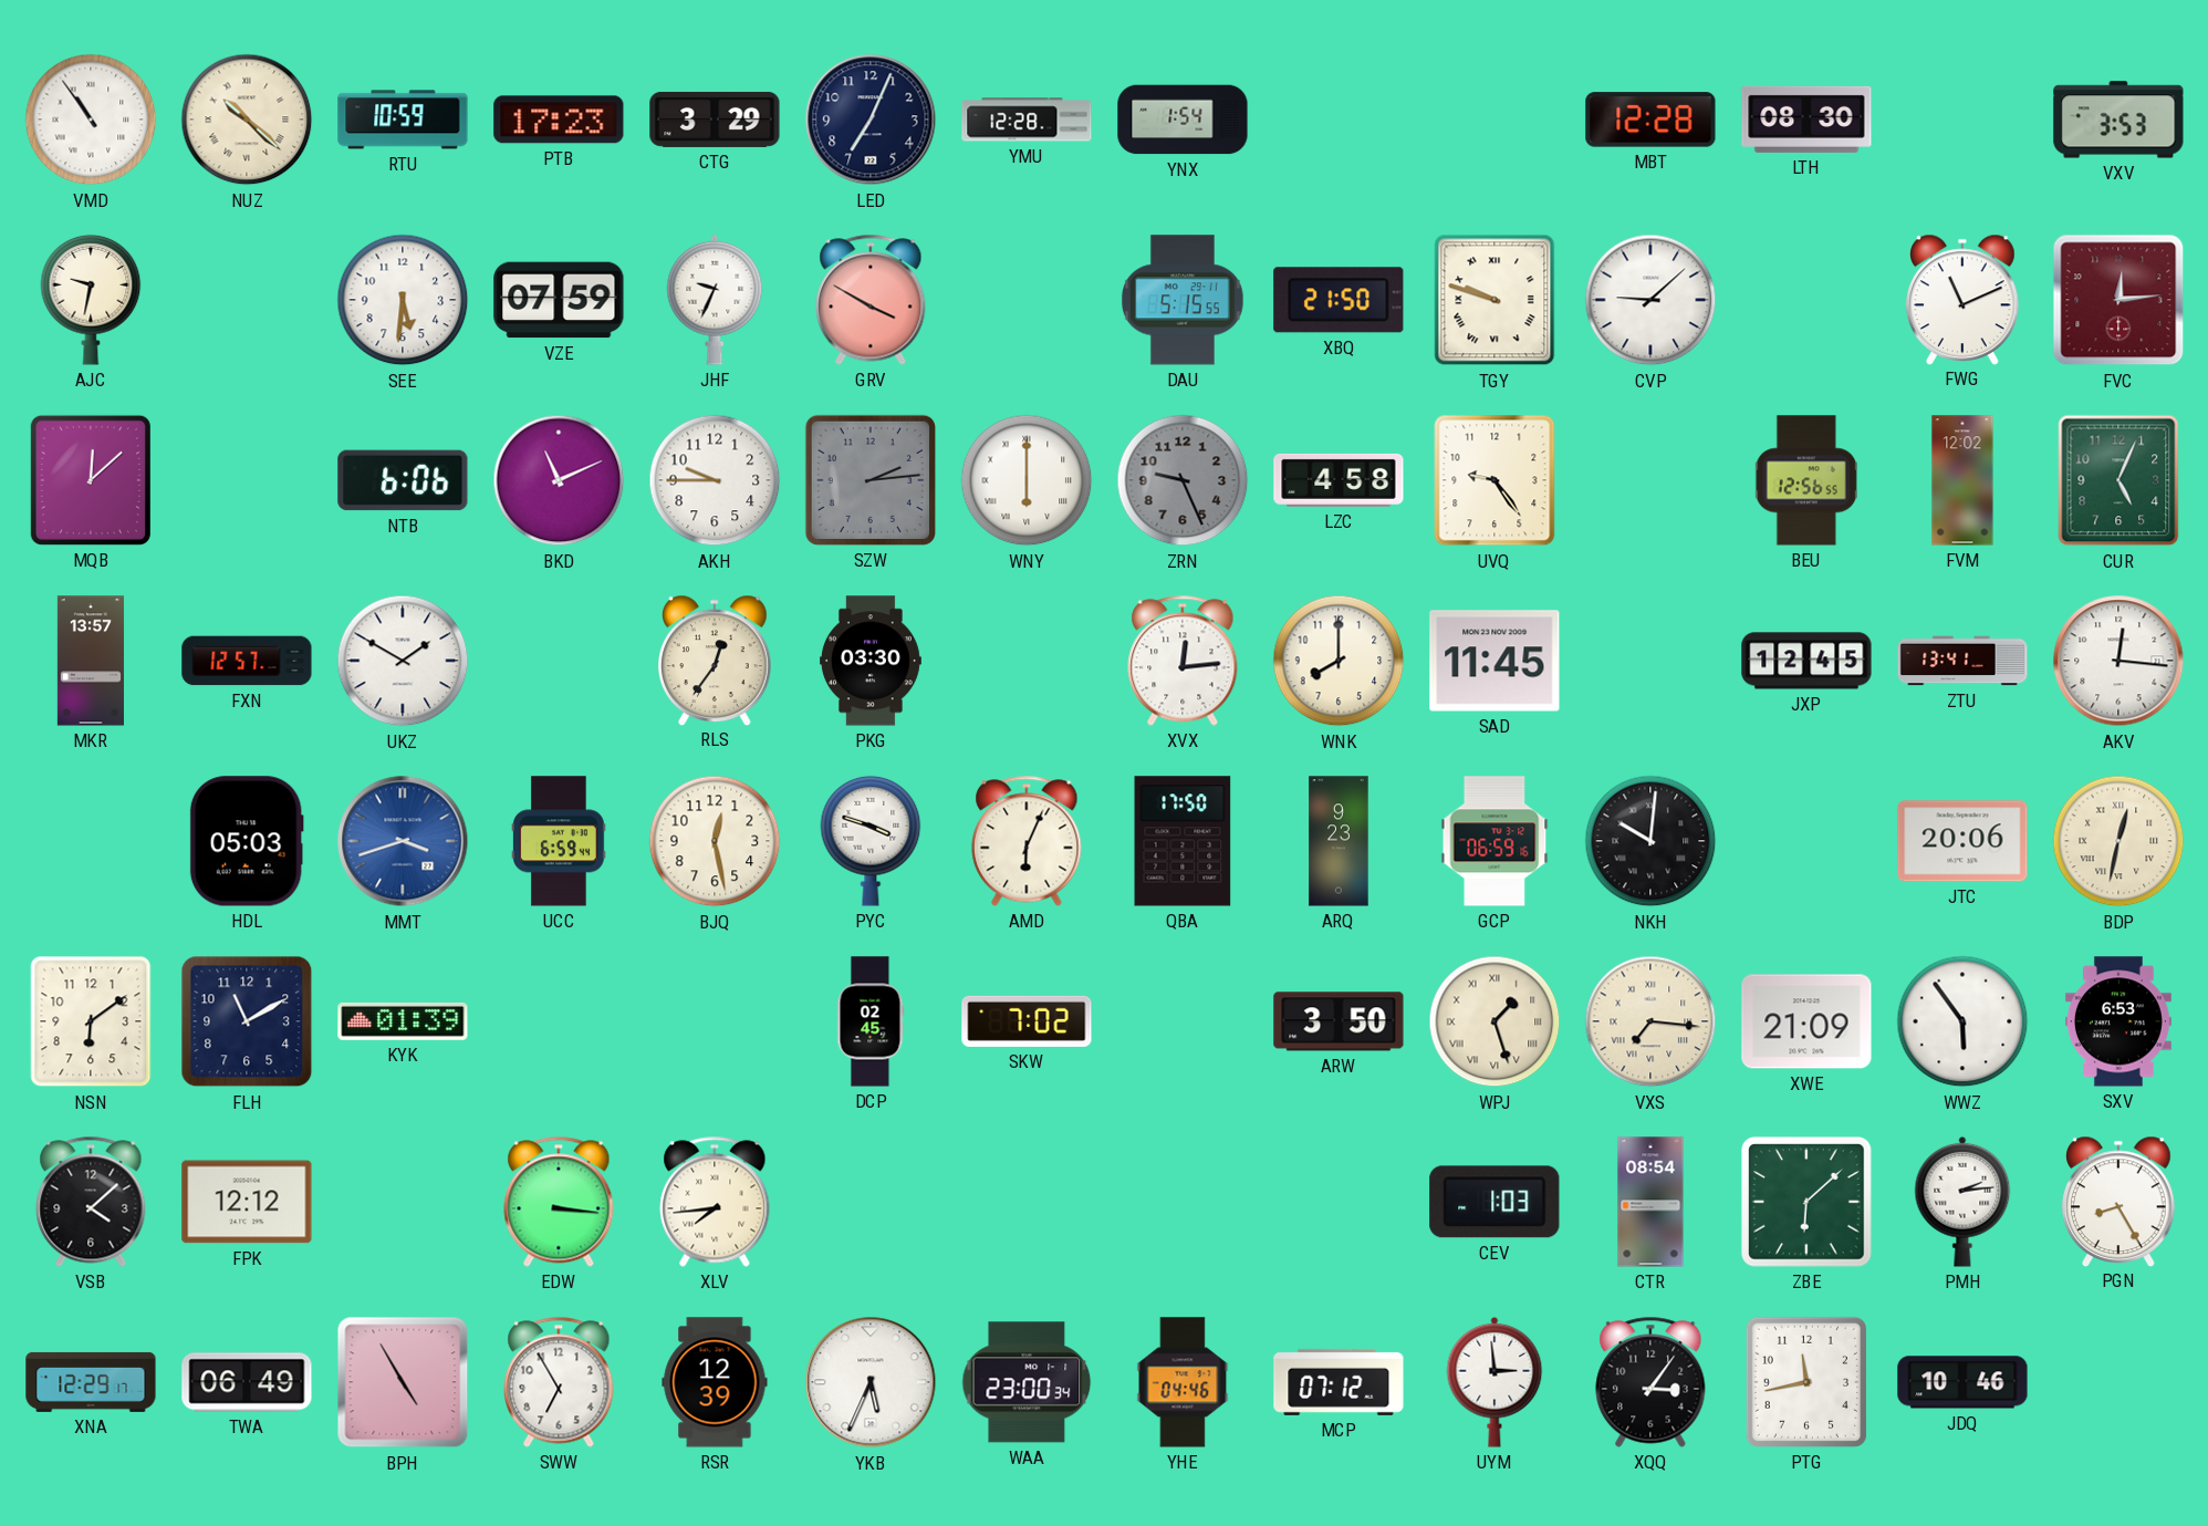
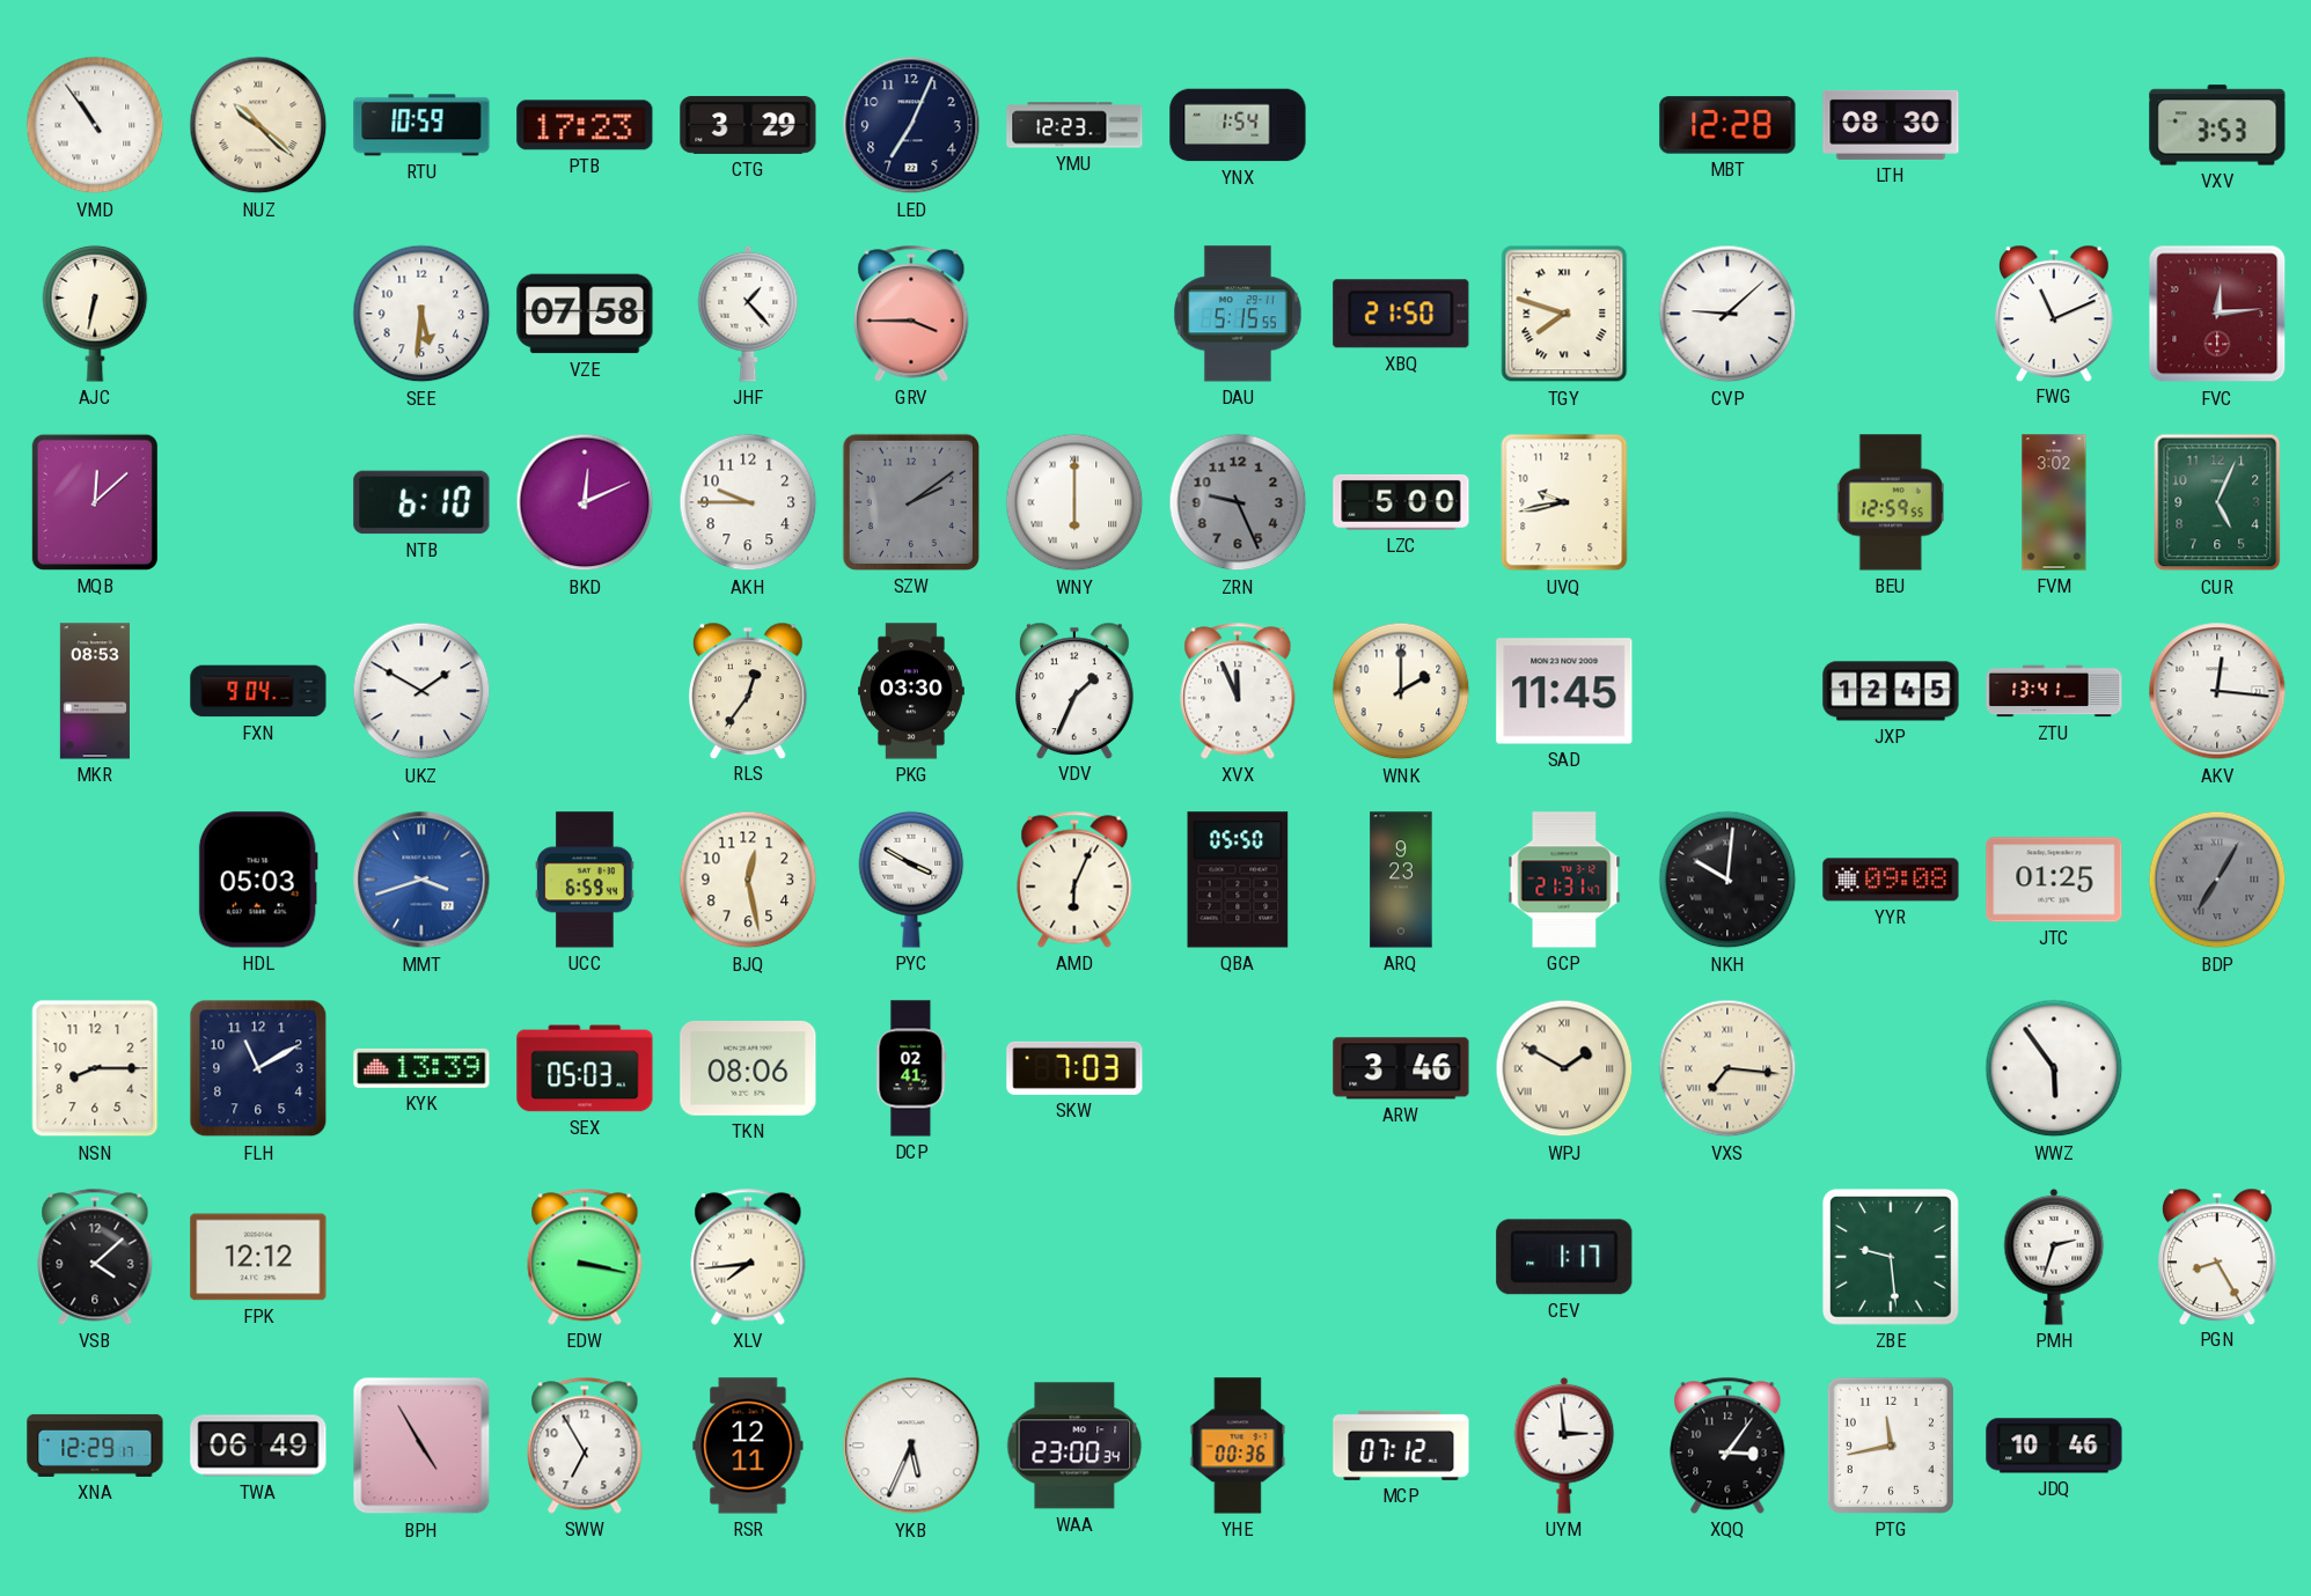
YMU: 12:28 -> 12:23 (1074, 125)
AJC: 9:32 -> 6:32 (95, 314)
VZE: 07:59 -> 07:58 (585, 314)
JHF: 9:34 -> 1:23 (748, 314)
GRV: 3:50 -> 3:45 (911, 314)
TGY: 9:48 -> 7:48 (1564, 314)
NTB: 6:06 -> 6:10 (421, 502)
BKD: 11:11 -> 12:11 (585, 502)
SZW: 2:14 -> 2:09 (911, 502)
LZC: 4:58 -> 5:00 (1401, 502)
UVQ: 9:24 -> 9:43 (1564, 502)
BEU: 12:56 -> 12:59 (1891, 502)
FVM: 12:02 -> 3:02 (2054, 502)
MKR: 13:57 -> 08:53 (95, 691)
FXN: 12:57 -> 9:04 (258, 691)
VDV: none -> 1:34 (1076, 690)
XVX: 12:14 -> 11:56 (1238, 691)
WNK: 8:00 -> 2:00 (1401, 691)
PYC: 3:48 -> 3:50 (911, 880)
QBA: 17:50 -> 05:50 (1238, 880)
GCP: 06:59 -> 21:31 (1564, 880)
YYR: none -> 09:08 (1891, 880)
JTC: 20:06 -> 01:25 (2054, 880)
BDP: 12:32 -> 7:05 (2217, 880)
BDP dial: cream -> grey (2217, 880)
NSN: 6:09 -> 8:15 (95, 1068)
KYK: 01:39 -> 13:39 (421, 1068)
SEX: none -> 05:03 (585, 1068)
TKN: none -> 08:06 (748, 1069)
DCP: 02:45 -> 02:41 (911, 1068)
SKW: 7:02 -> 7:03 (1074, 1068)
ARW: 3:50 -> 3:46 (1401, 1068)
WPJ: 1:27 -> 1:50 (1564, 1068)
XWE: 21:09 -> none (1806, 1021)
SXV: 6:53 -> none (2118, 1021)
EDW: 3:16 -> 3:17 (585, 1257)
CEV: 1:03 -> 1:17 (1564, 1257)
CTR: 08:54 -> none (1650, 1202)
ZBE: 6:08 -> 9:29 (1891, 1257)
PMH: 2:14 -> 2:33 (2054, 1257)
RSR: 12:39 -> 12:11 (748, 1446)
YHE: 04:46 -> 00:36 (1238, 1446)
